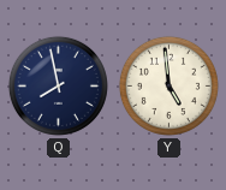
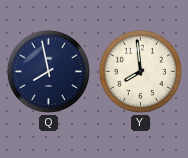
Y: 4:59 -> 7:59 (140, 71)
